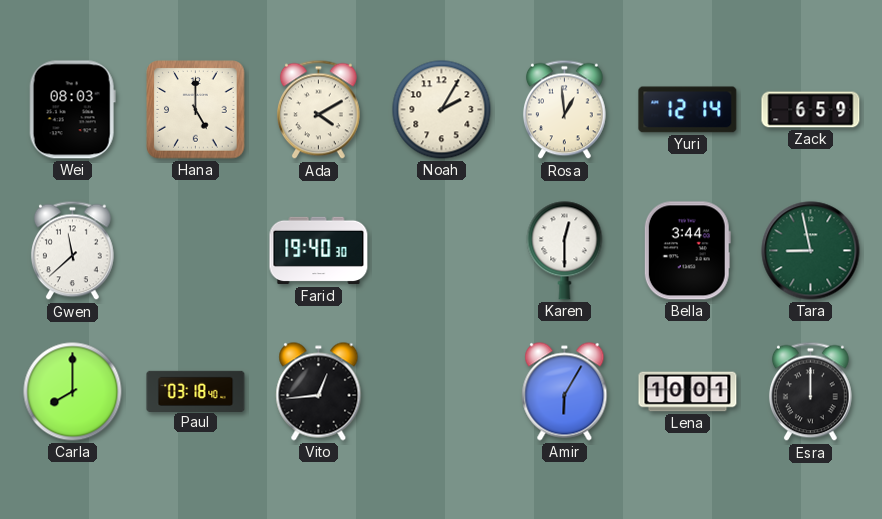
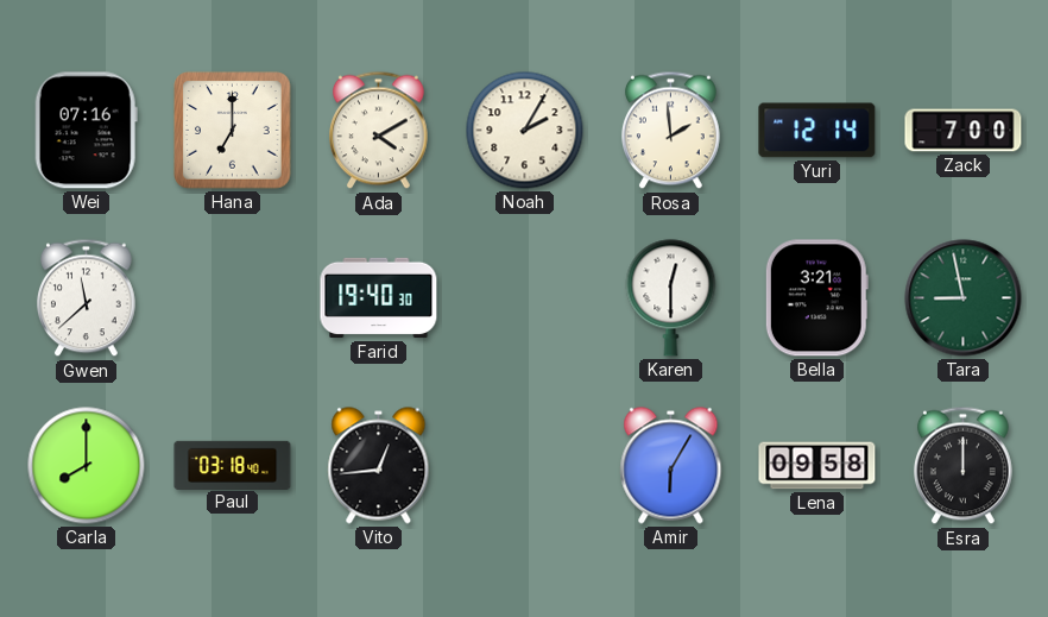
Wei: 08:03 -> 07:16 (86, 131)
Hana: 5:00 -> 7:00 (233, 131)
Rosa: 12:59 -> 1:59 (670, 131)
Zack: 6:59 -> 7:00 (964, 131)
Bella: 3:44 -> 3:21 (816, 298)
Lena: 10:01 -> 09:58 (817, 466)
